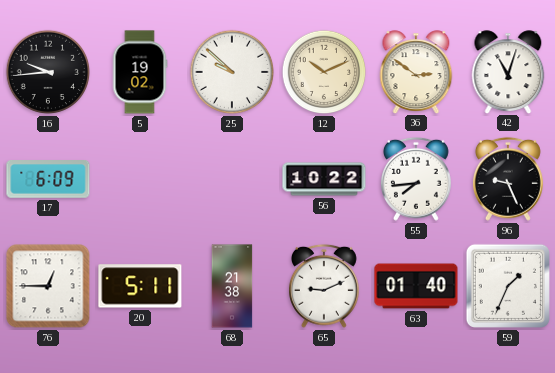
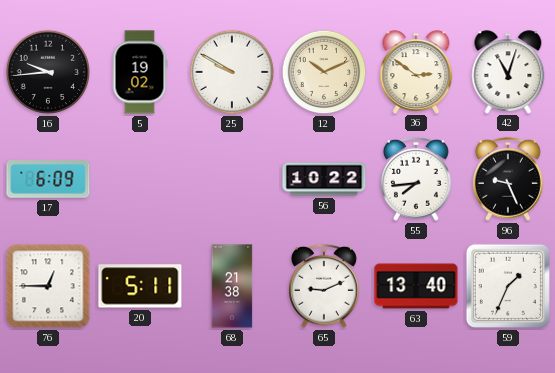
25: 9:52 -> 9:50 (232, 72)
63: 01:40 -> 13:40 (416, 286)
